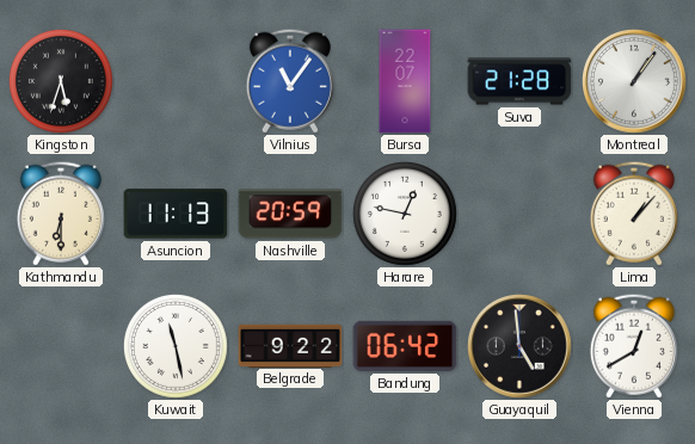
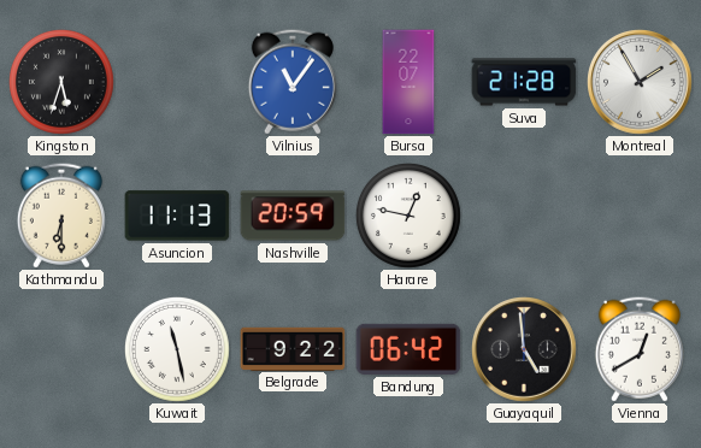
Montreal: 1:06 -> 1:55 (641, 83)
Lima: 1:07 -> none (634, 214)
